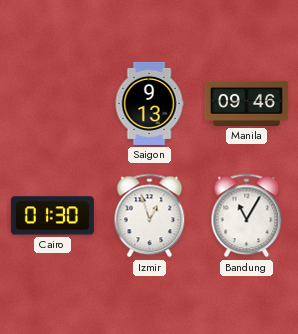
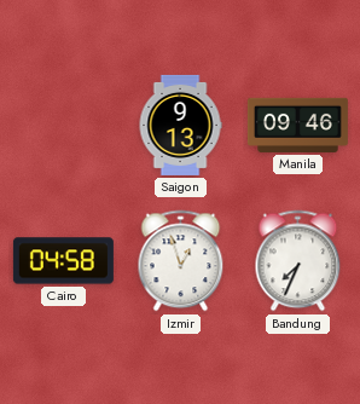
Cairo: 01:30 -> 04:58 (63, 261)
Bandung: 11:05 -> 7:34 (298, 261)
